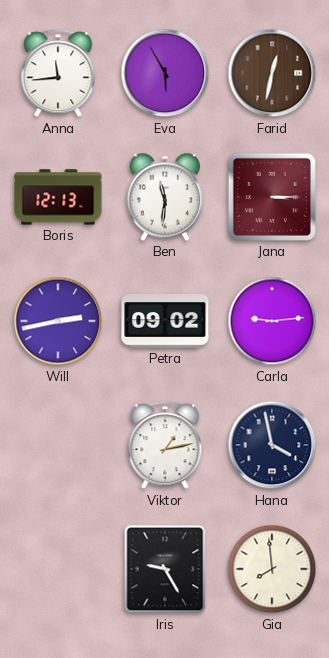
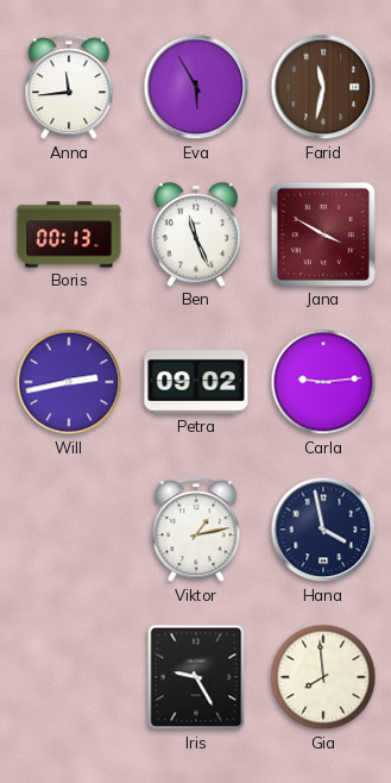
Farid: 12:32 -> 11:32 (323, 87)
Boris: 12:13 -> 00:13 (69, 234)
Ben: 11:31 -> 11:26 (196, 234)
Jana: 3:15 -> 3:50 (323, 234)
